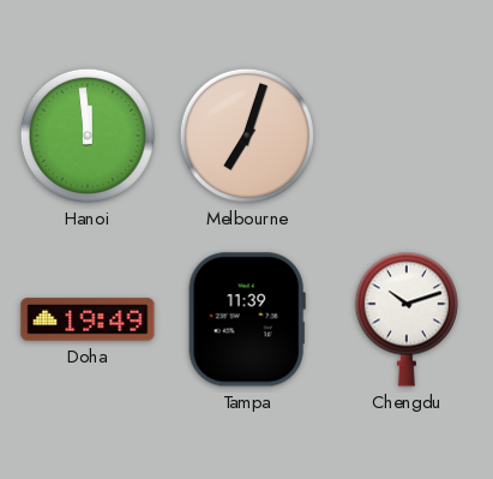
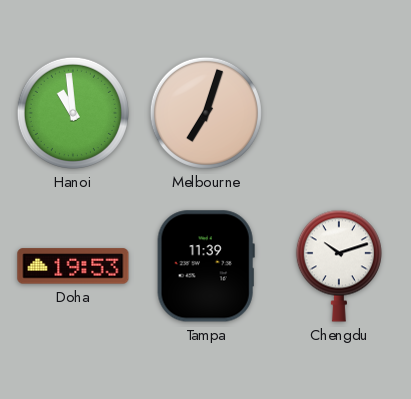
Hanoi: 11:59 -> 10:59 (73, 113)
Doha: 19:49 -> 19:53 (73, 266)
